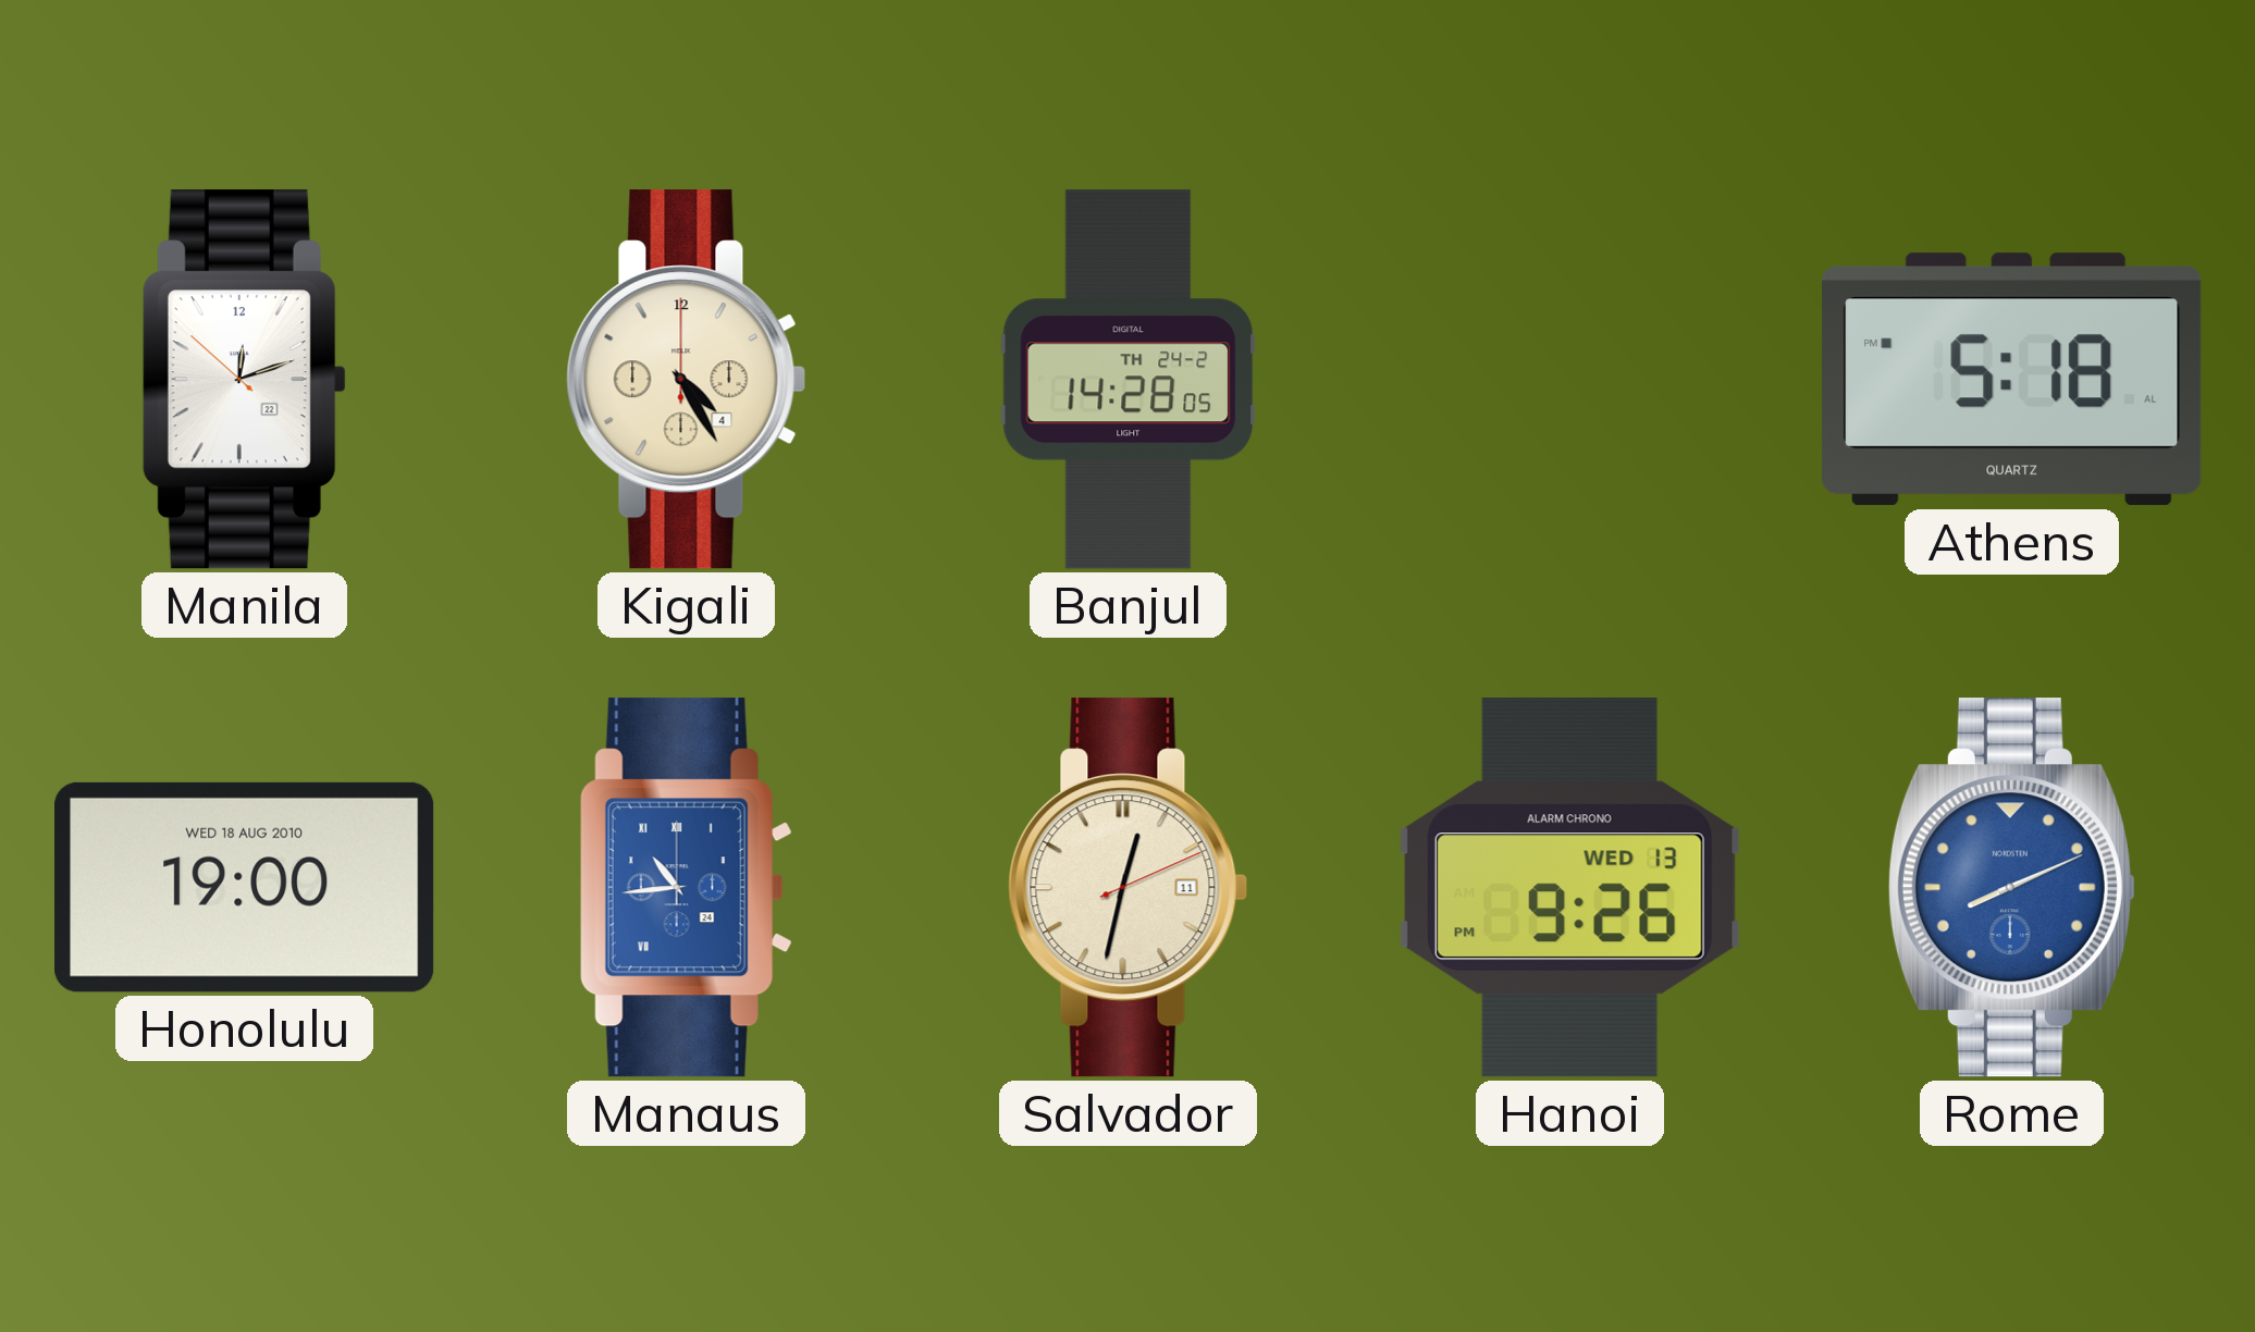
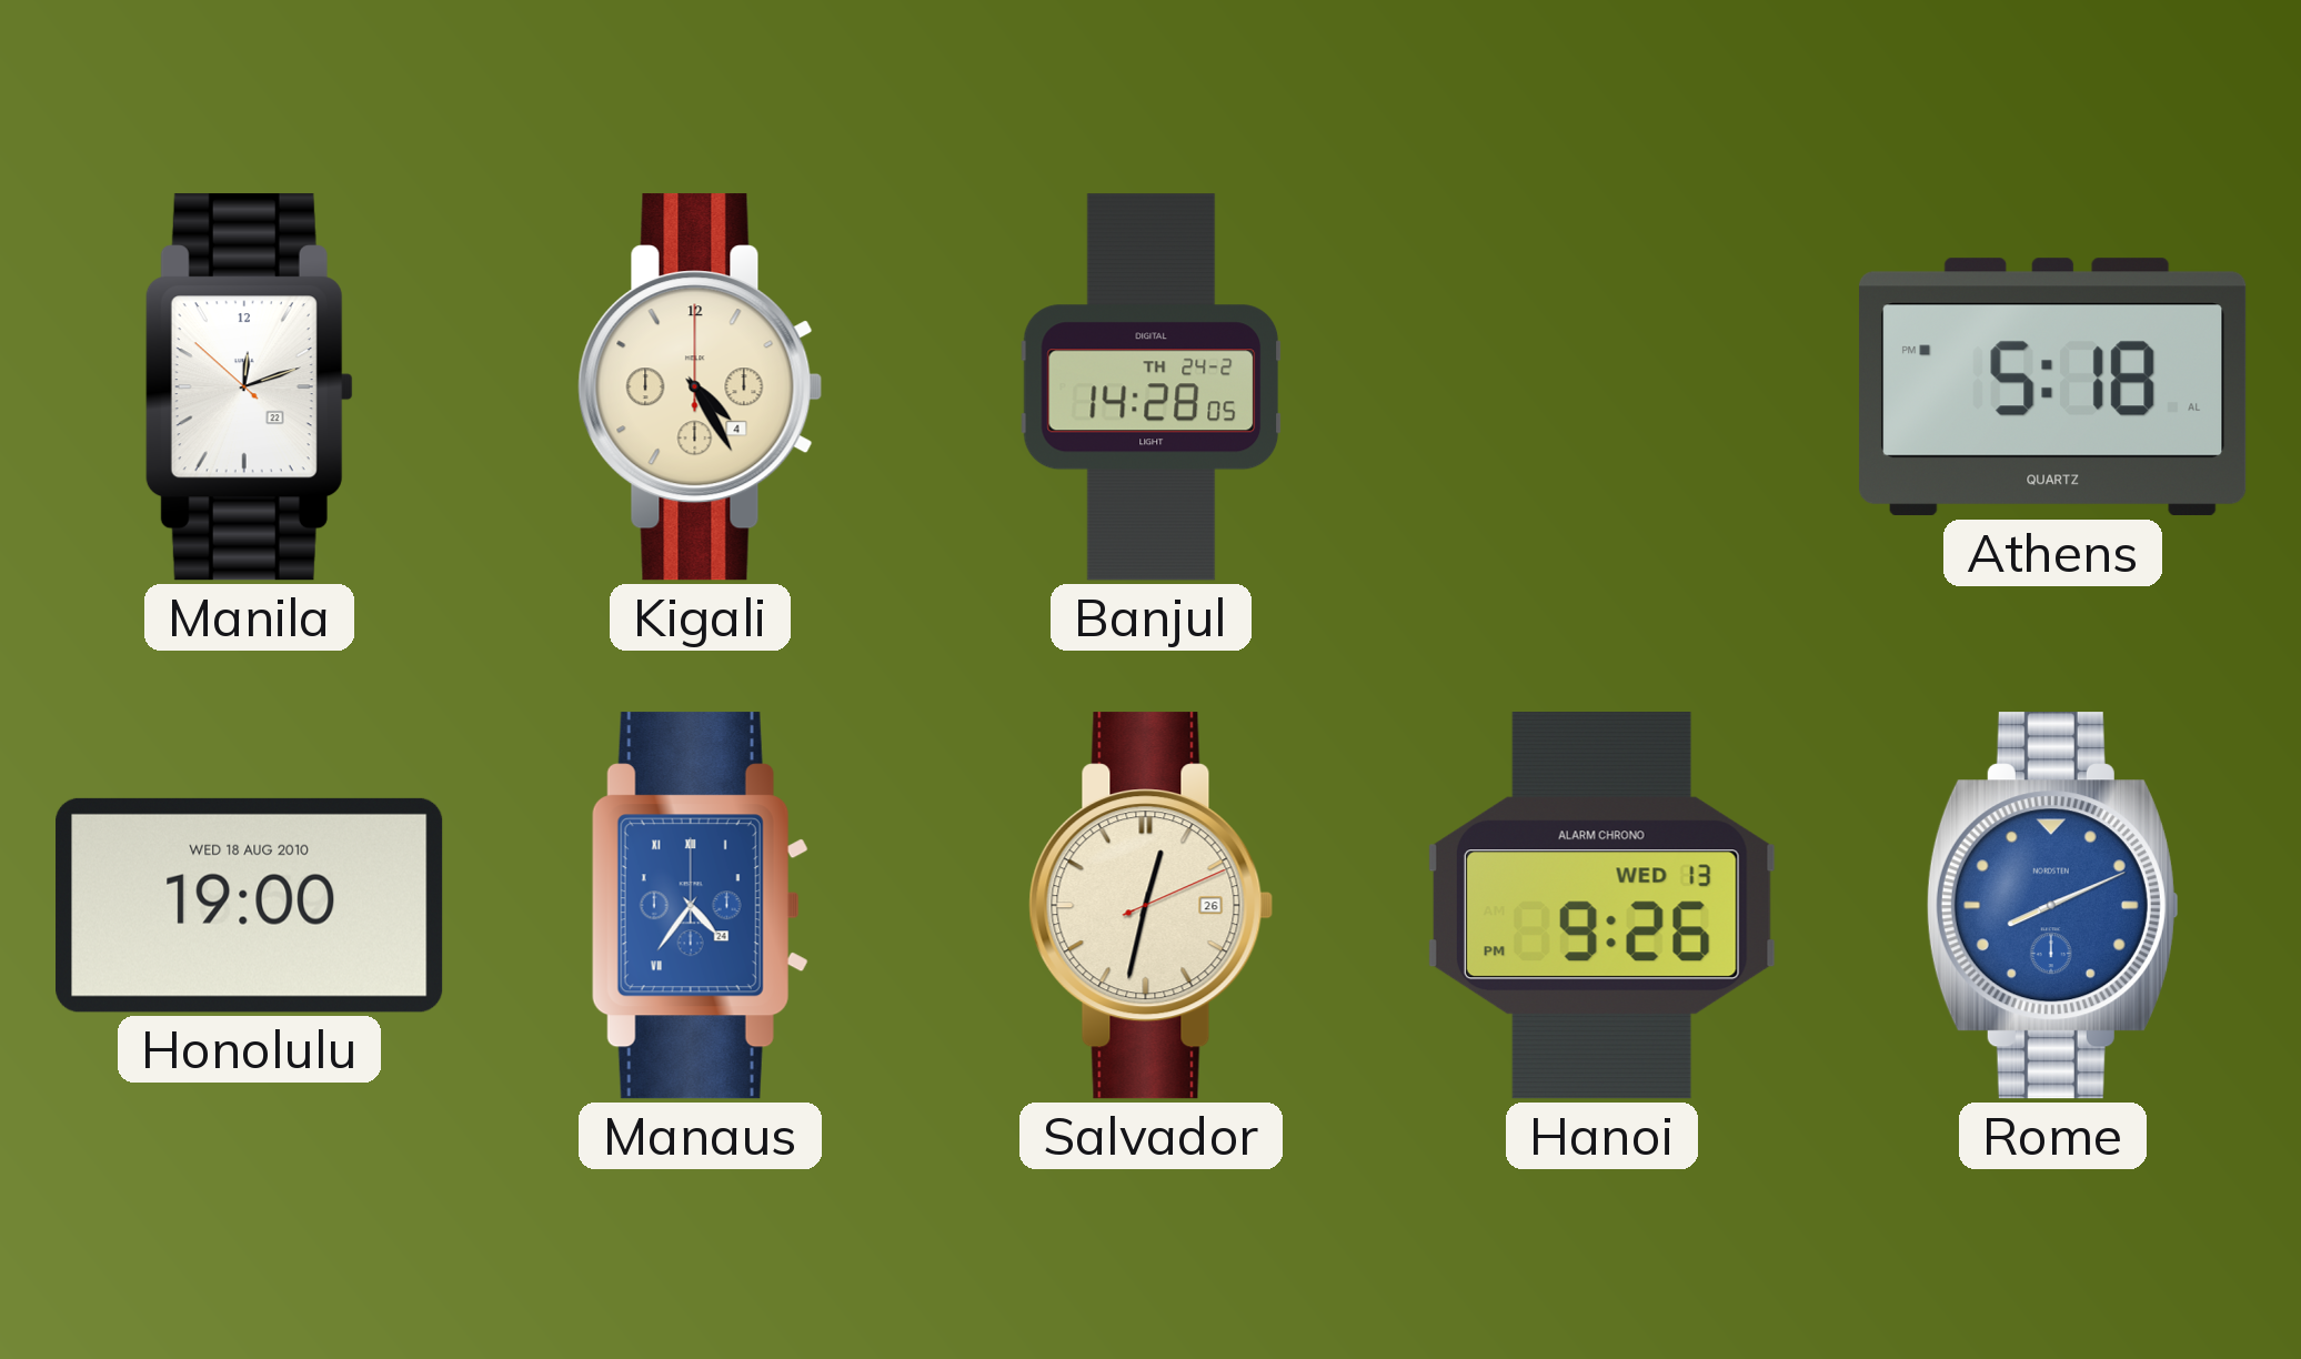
Manaus: 10:44 -> 4:36 (700, 906)
Salvador date: 11 -> 26 (1152, 906)
